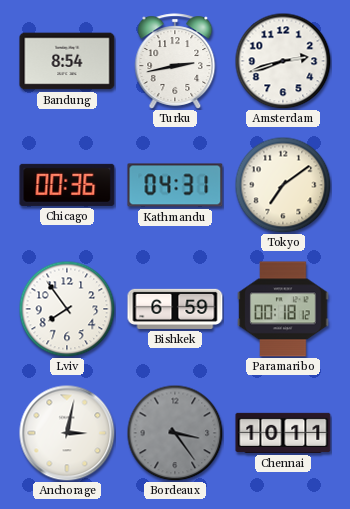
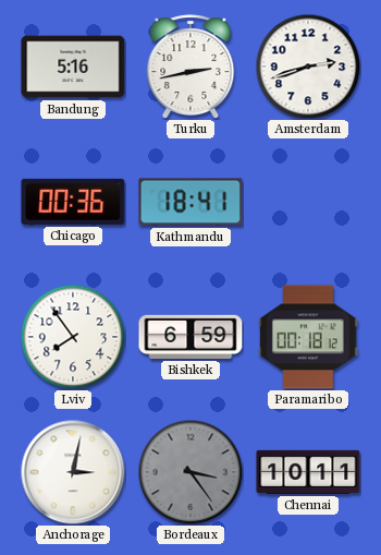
Bandung: 8:54 -> 5:16 (73, 67)
Kathmandu: 04:31 -> 18:41 (190, 202)
Tokyo: 7:09 -> none (283, 185)
